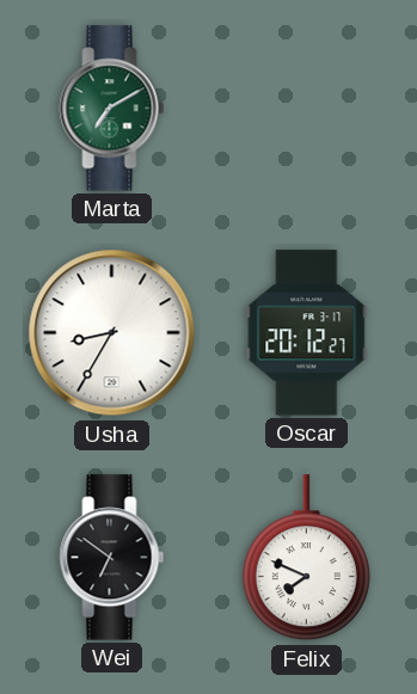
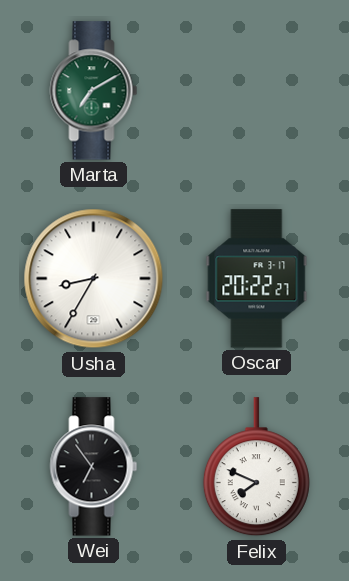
Oscar: 20:12 -> 20:22 (257, 279)
Wei: 6:51 -> 6:54 (94, 467)
